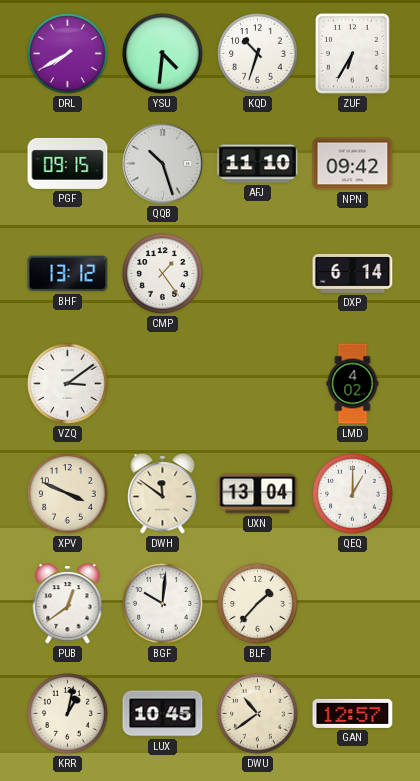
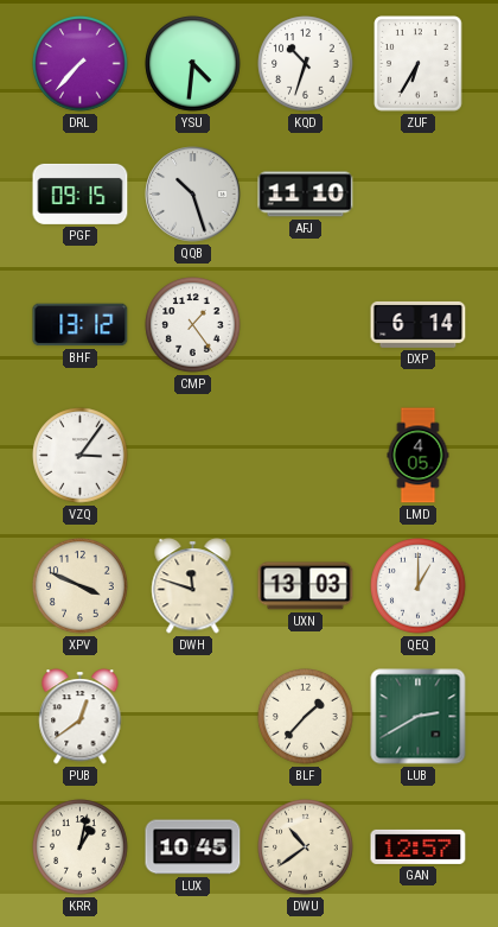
DRL: 7:40 -> 7:37 (81, 64)
NPN: 09:42 -> none (353, 164)
VZQ: 3:09 -> 3:06 (81, 456)
LMD: 4:02 -> 4:05 (419, 456)
DWH: 11:51 -> 11:48 (193, 586)
UXN: 13:04 -> 13:03 (306, 586)
BGF: 10:01 -> none (163, 604)
LUB: none -> 2:40 (419, 717)
